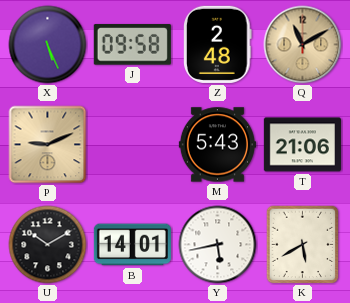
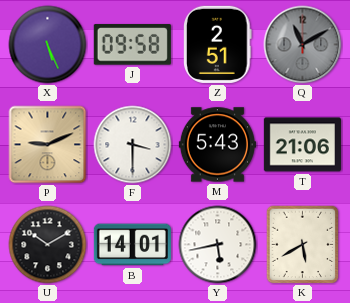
Z: 2:48 -> 2:51 (218, 44)
Q dial: champagne -> grey (303, 45)
F: none -> 3:30 (133, 145)
